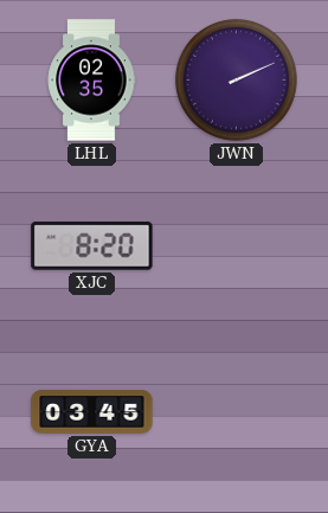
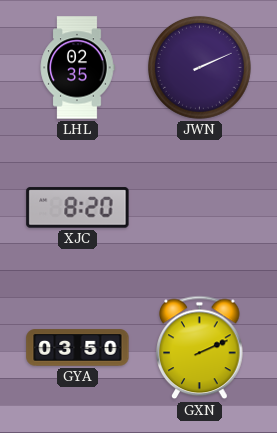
GYA: 03:45 -> 03:50 (78, 348)
GXN: none -> 2:11 (200, 348)
